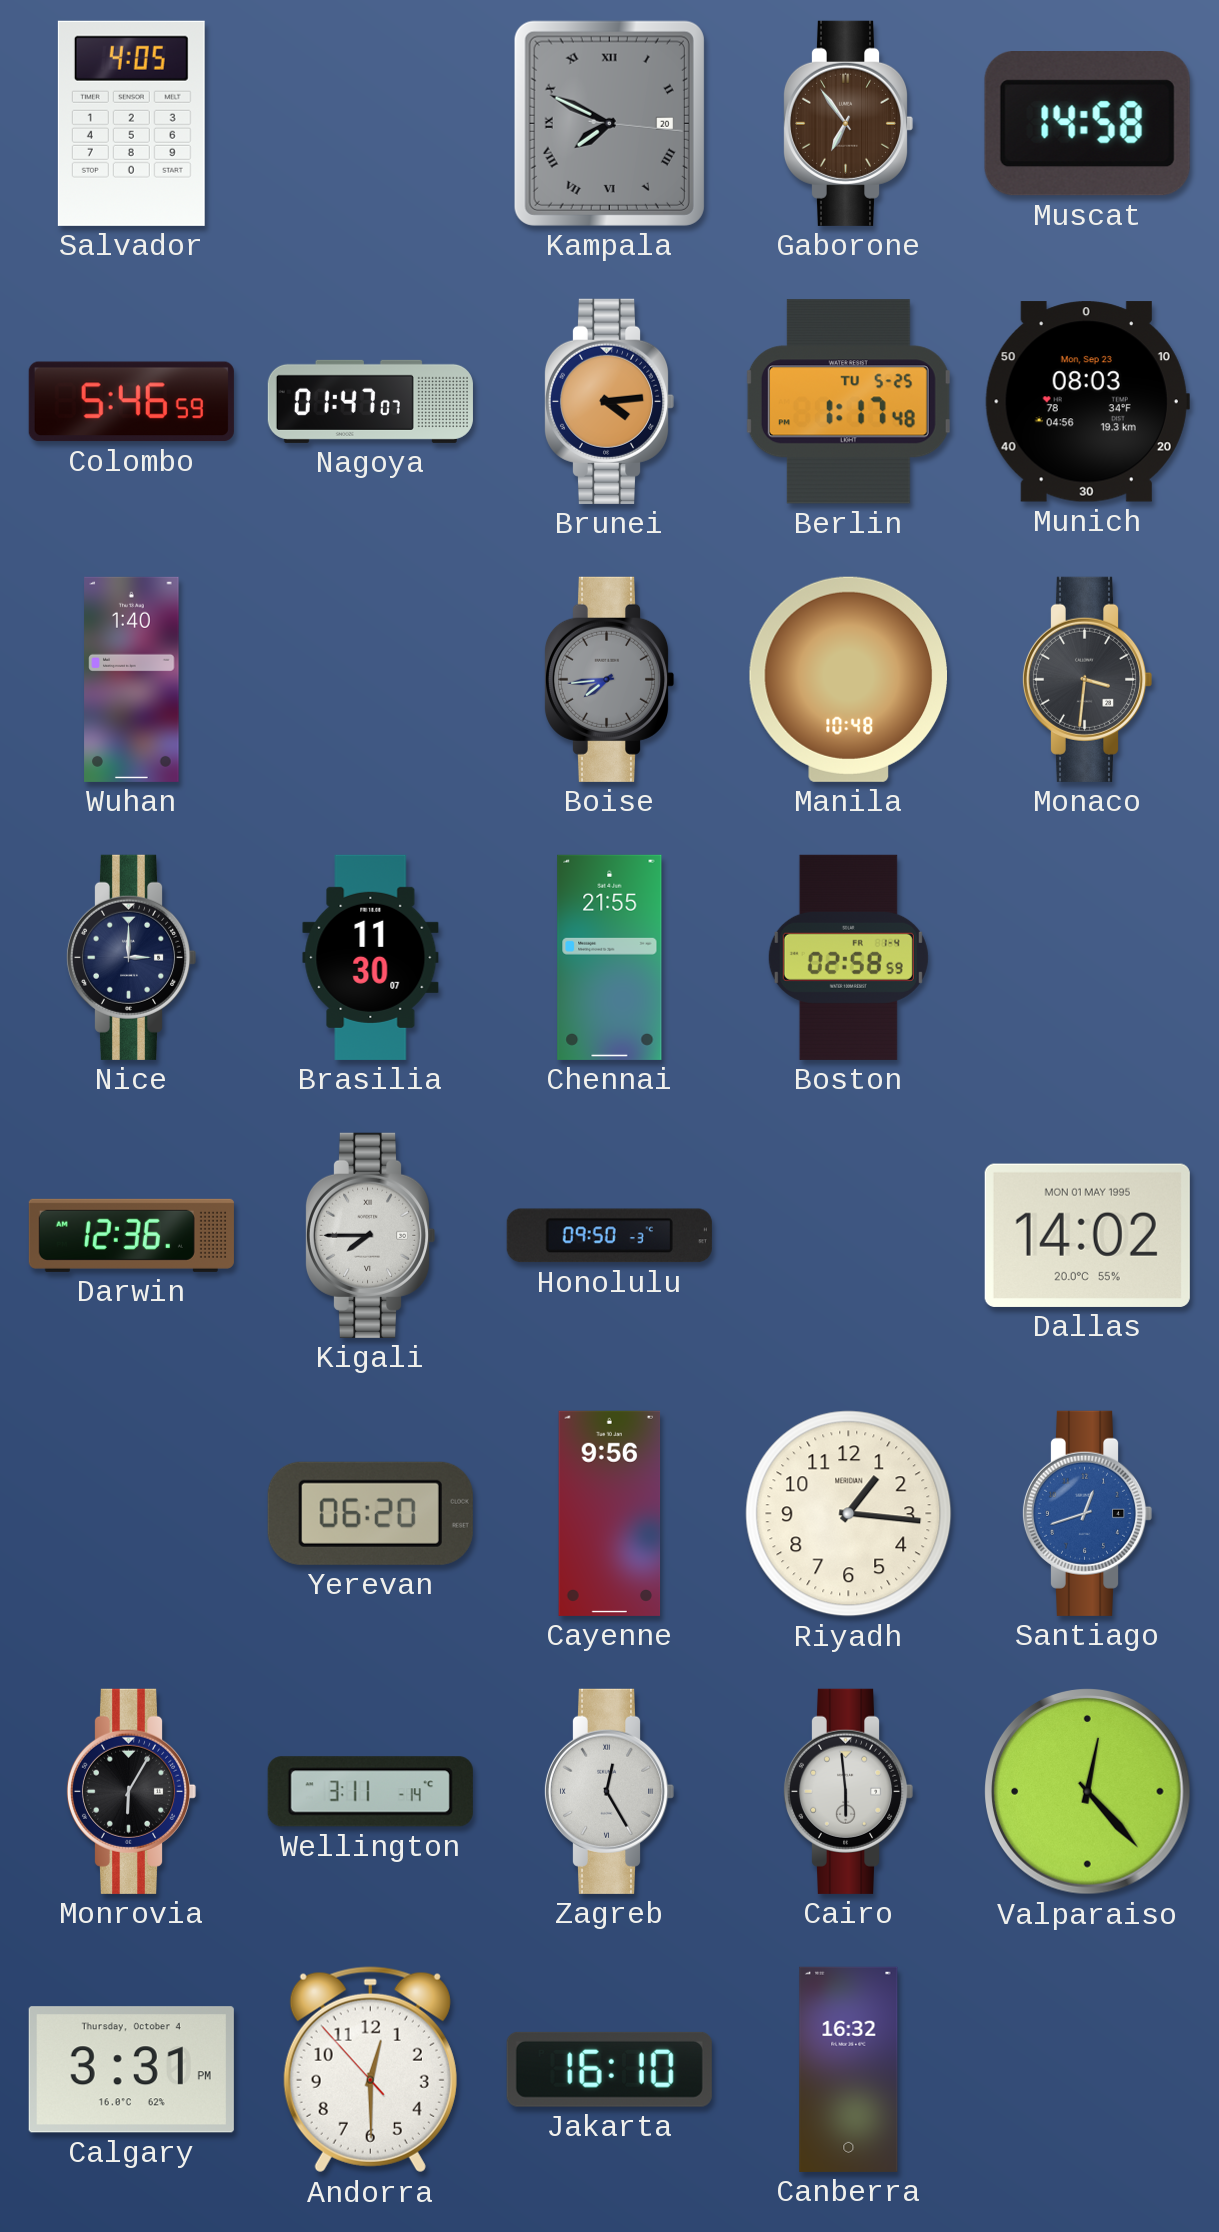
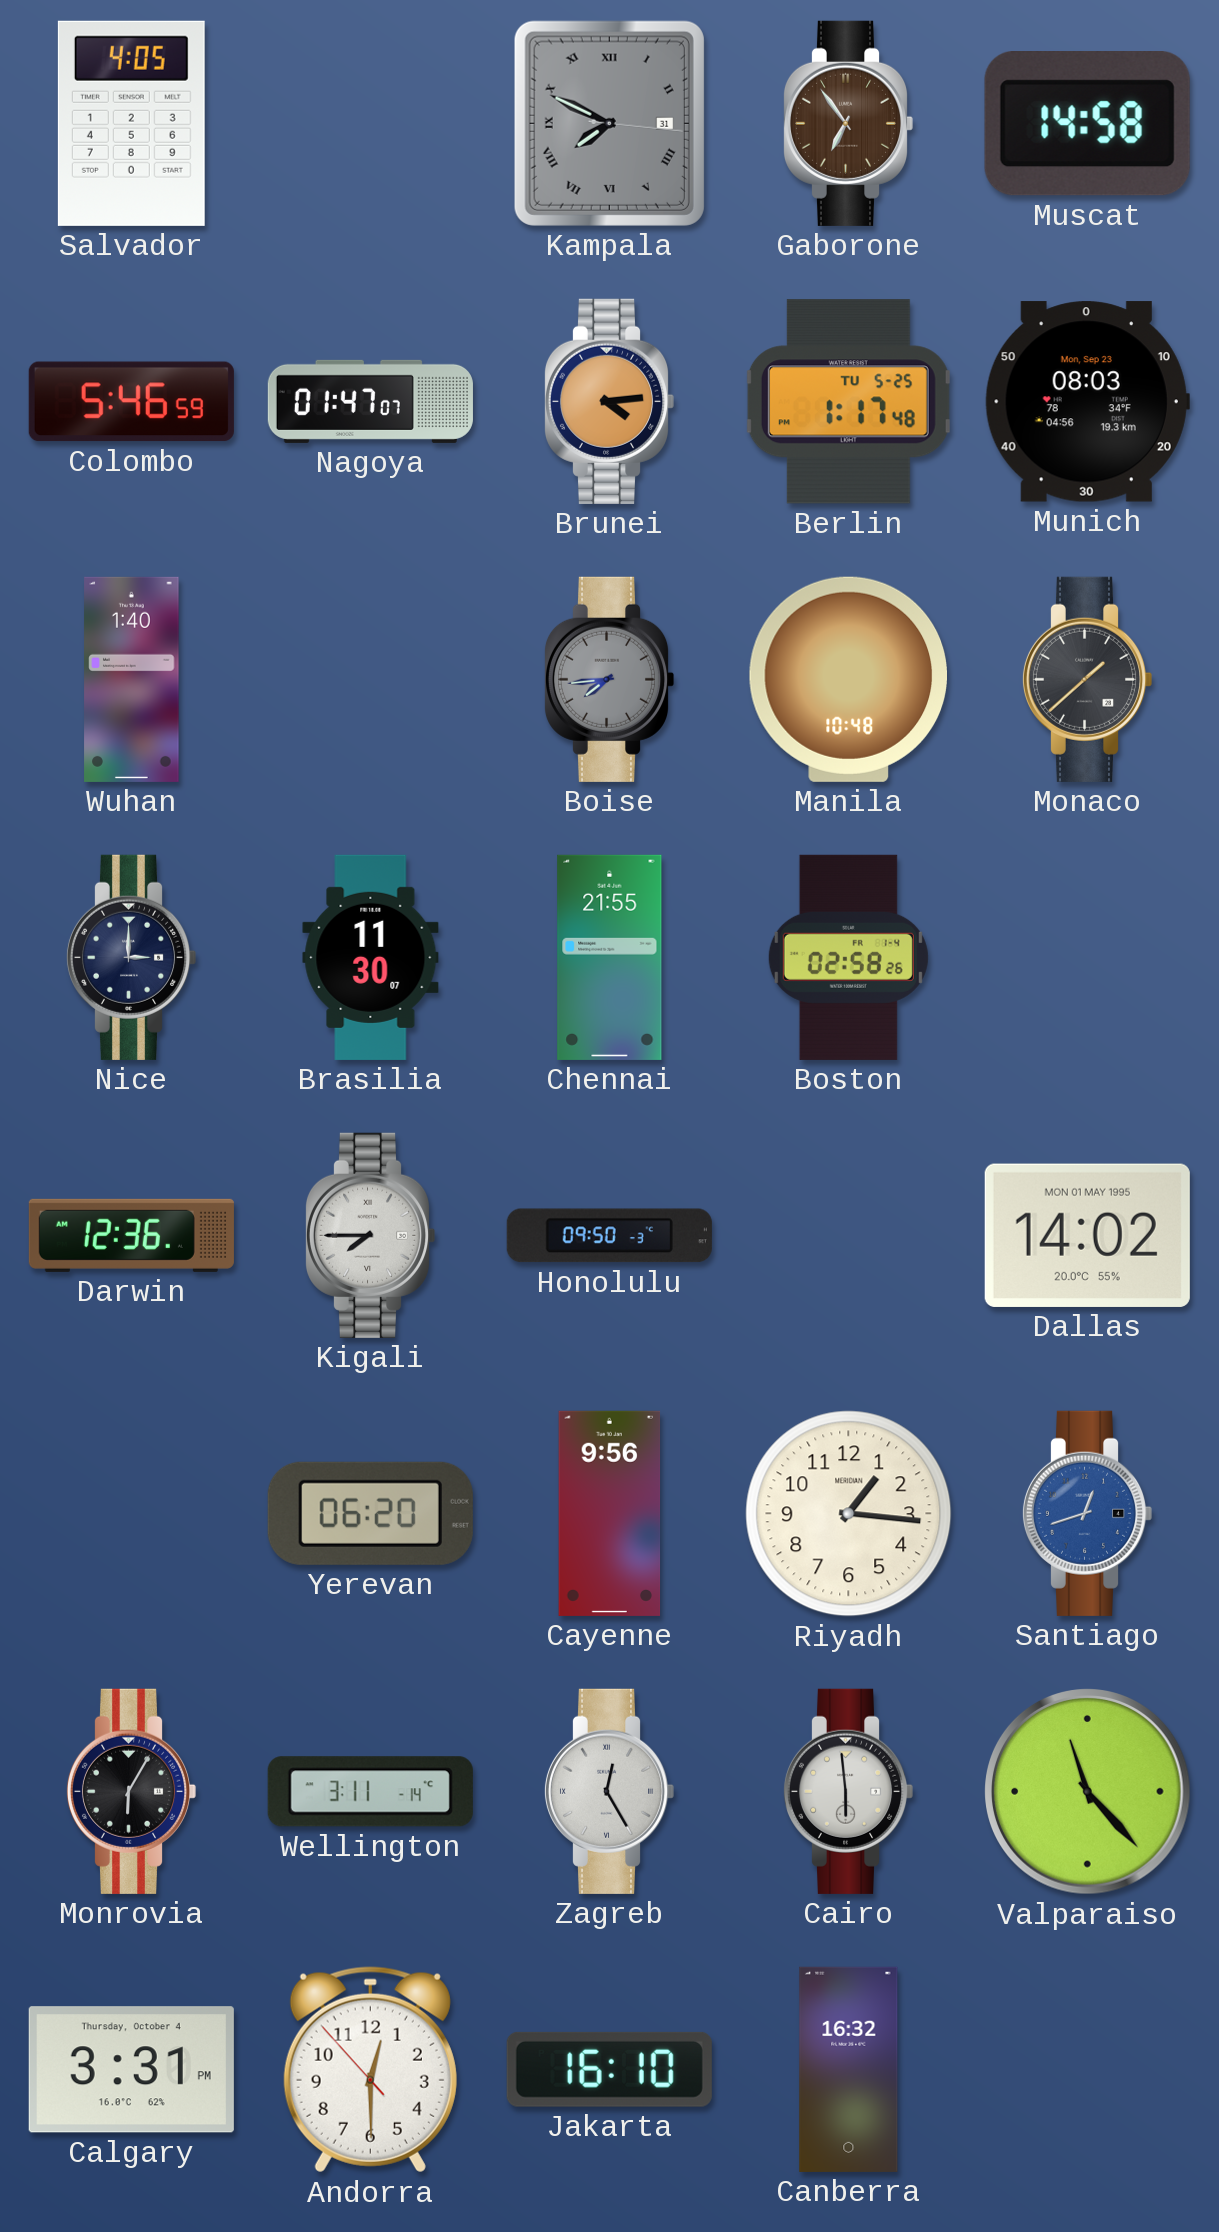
Kampala date: 20 -> 31 (609, 123)
Monaco: 3:31 -> 1:38 (1087, 679)
Boston: 02:58:59 -> 02:58:26 (848, 957)
Valparaiso: 12:23 -> 11:23 (1088, 1792)
